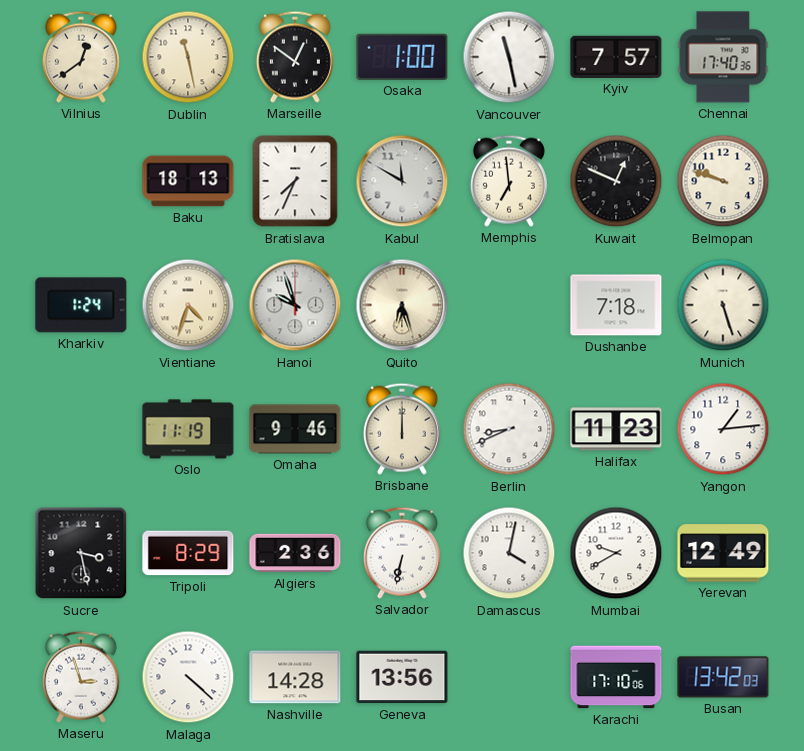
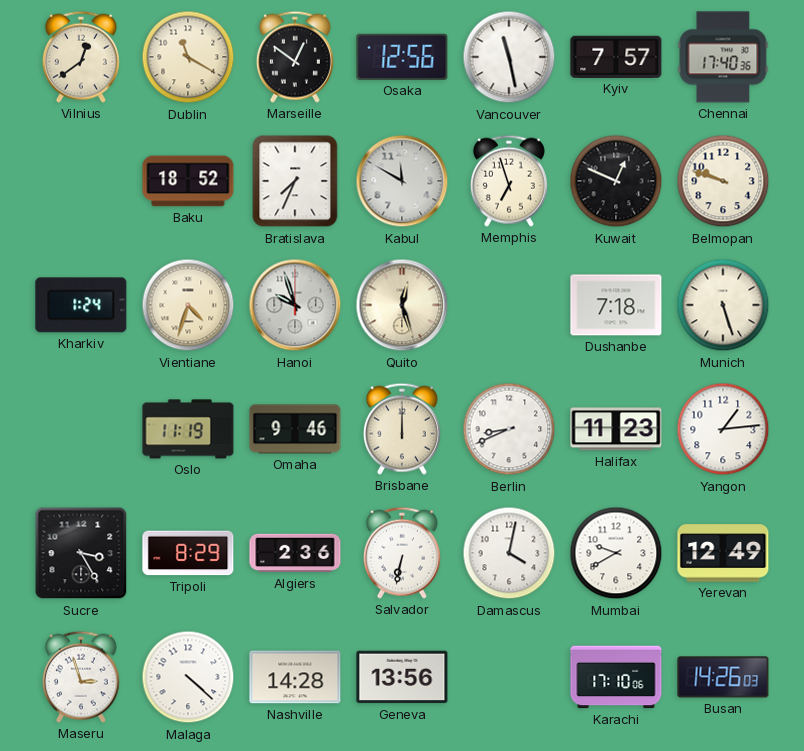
Dublin: 11:28 -> 11:20 (188, 57)
Osaka: 1:00 -> 12:56 (402, 57)
Baku: 18:13 -> 18:52 (188, 181)
Memphis: 6:59 -> 6:57 (509, 181)
Quito: 6:27 -> 12:27 (402, 305)
Sucre: 3:28 -> 3:25 (81, 553)
Busan: 13:42 -> 14:26 (723, 677)
